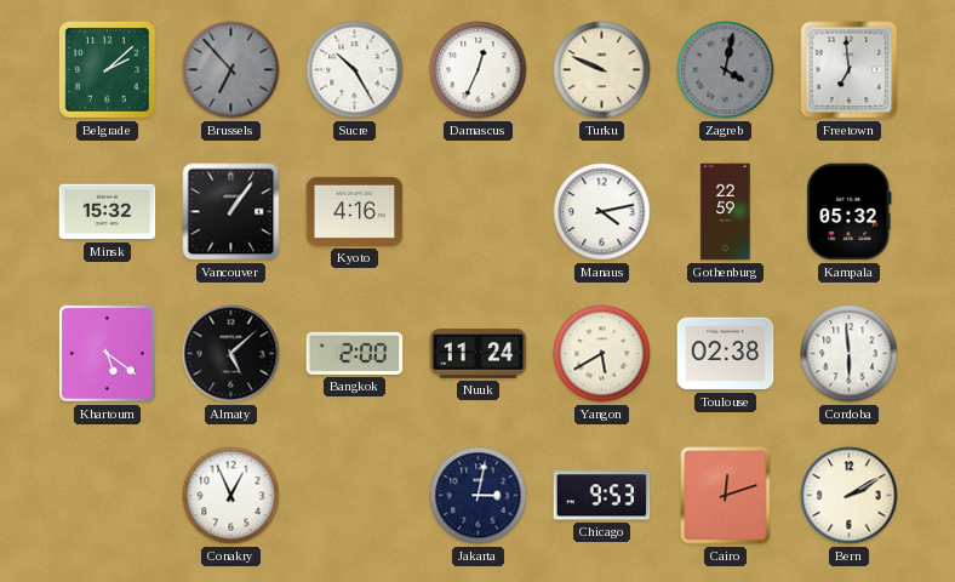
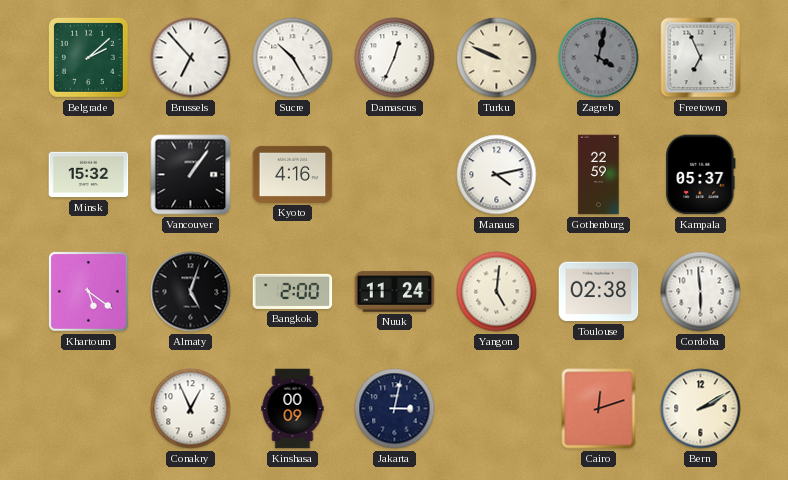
Brussels dial: grey -> white (191, 58)
Freetown: 6:59 -> 6:56 (701, 58)
Kampala: 05:32 -> 05:37 (701, 175)
Almaty: 5:08 -> 5:03 (191, 292)
Yangon: 5:40 -> 5:01 (497, 292)
Kinshasa: none -> 00:09 (293, 409)
Chicago: 9:53 -> none (602, 496)
